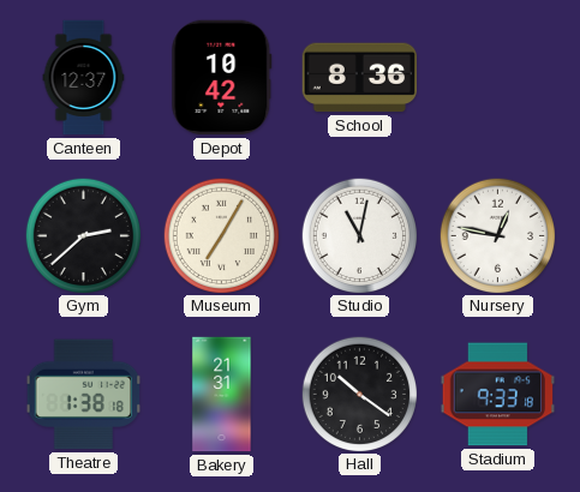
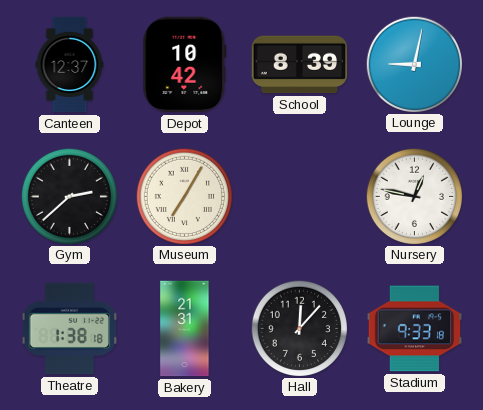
School: 8:36 -> 8:39 (300, 65)
Lounge: none -> 9:02 (414, 64)
Studio: 11:02 -> none (359, 235)
Hall: 10:21 -> 12:07 (299, 328)
